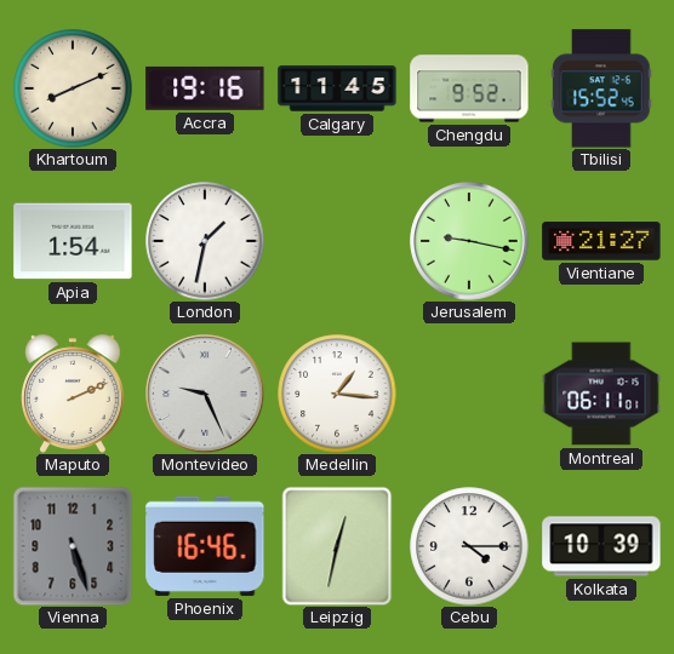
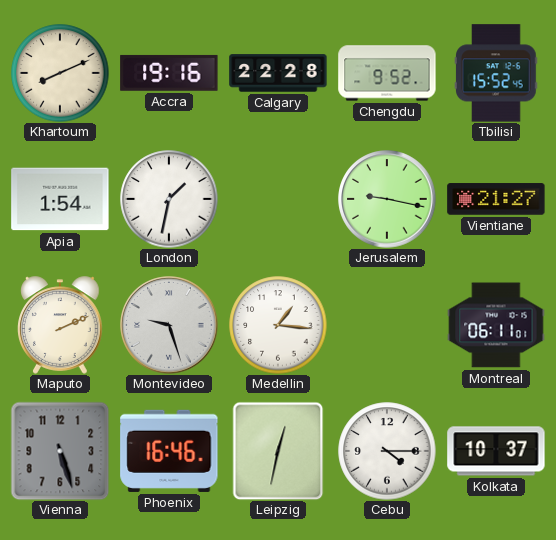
Calgary: 11:45 -> 22:28 (278, 73)
Montevideo: 9:26 -> 9:27 (169, 325)
Kolkata: 10:39 -> 10:37 (496, 451)
